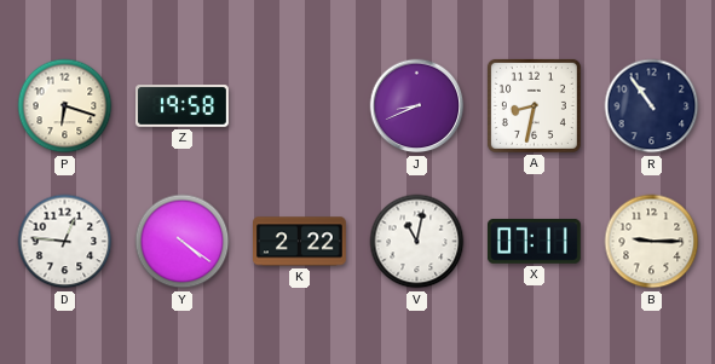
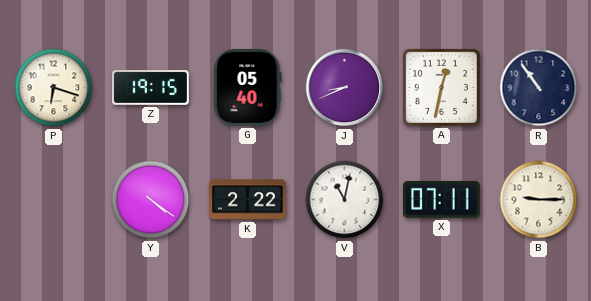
Z: 19:58 -> 19:15 (151, 88)
G: none -> 05:40 (248, 87)
A: 8:32 -> 12:32 (441, 87)
D: 12:46 -> none (65, 242)
